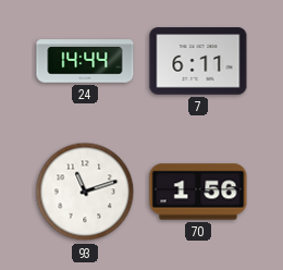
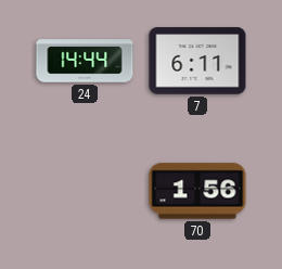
93: 11:12 -> none (85, 192)
